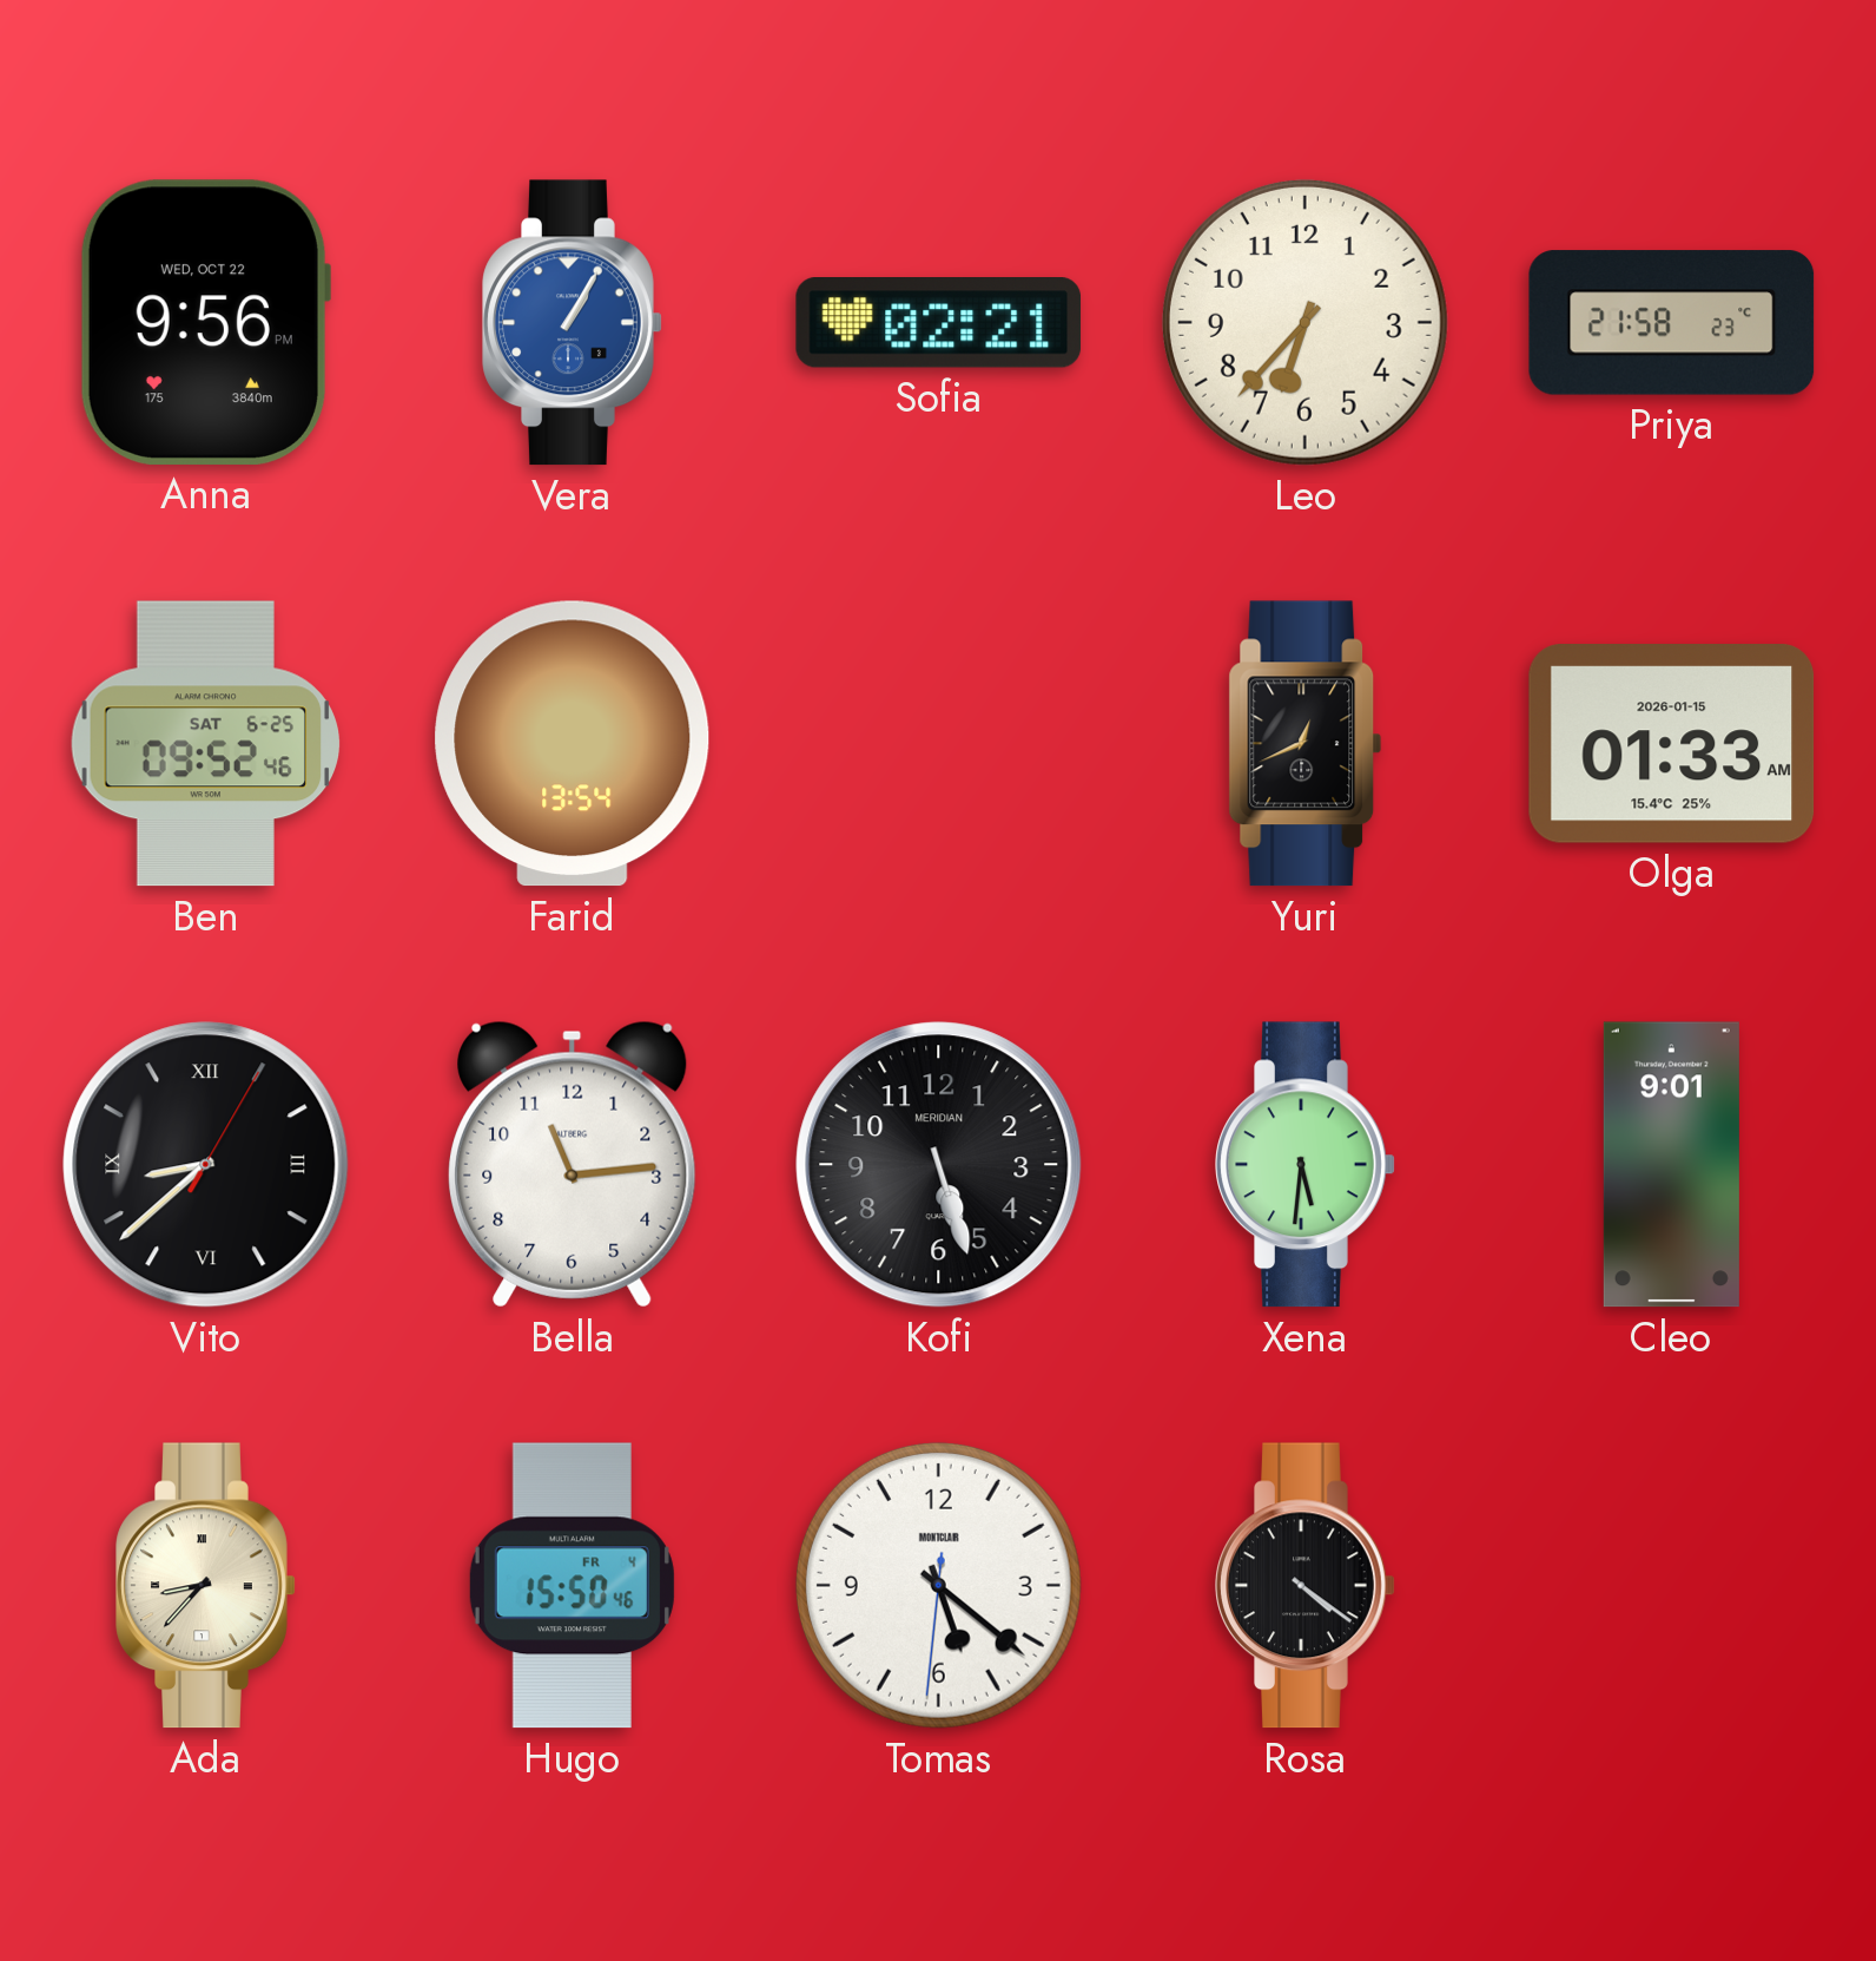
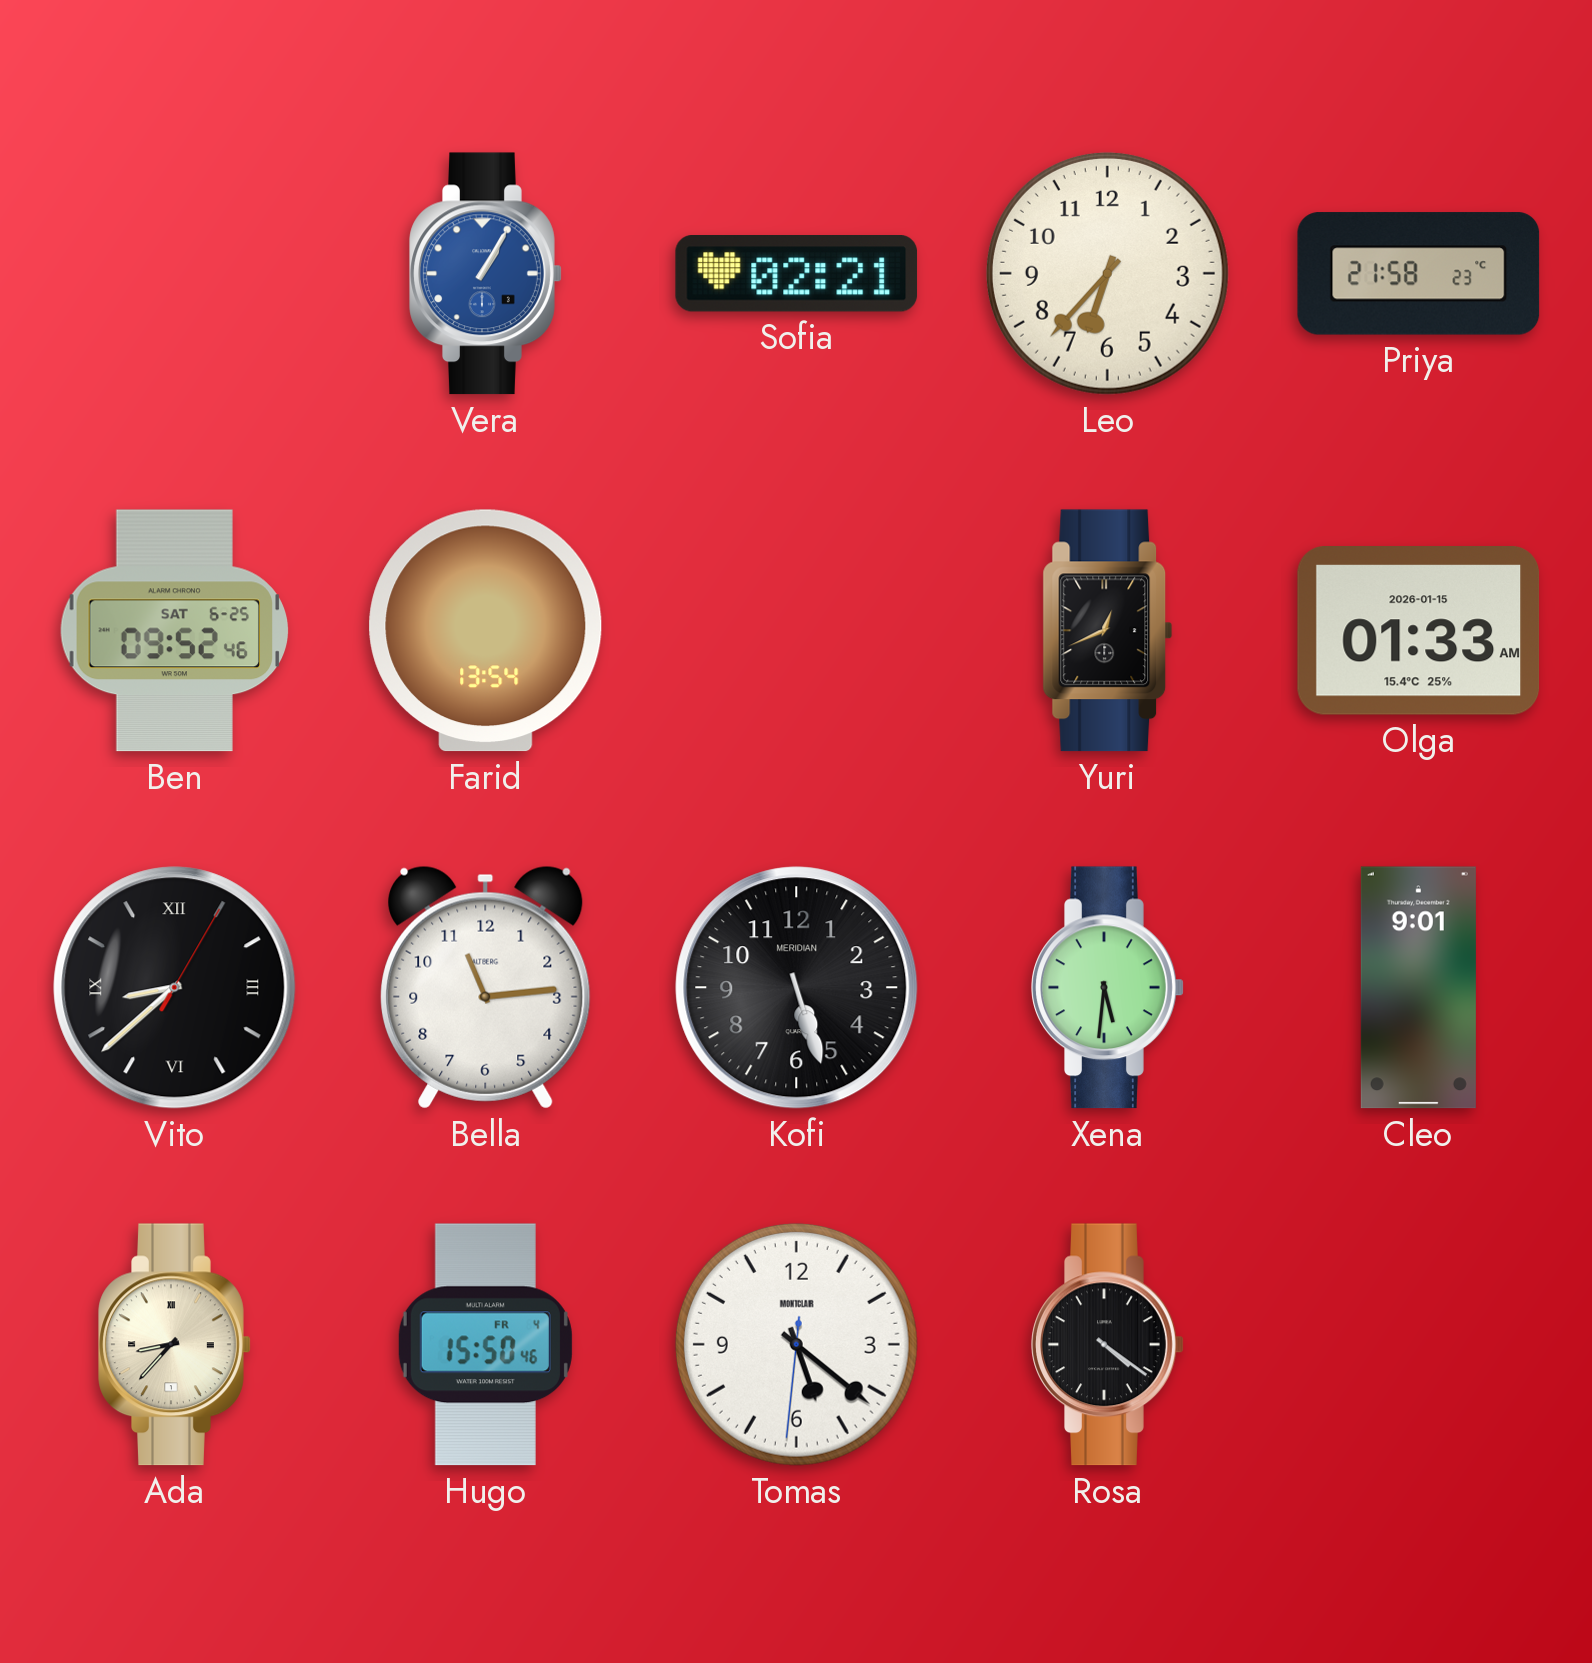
Anna: 9:56 -> none (204, 322)
